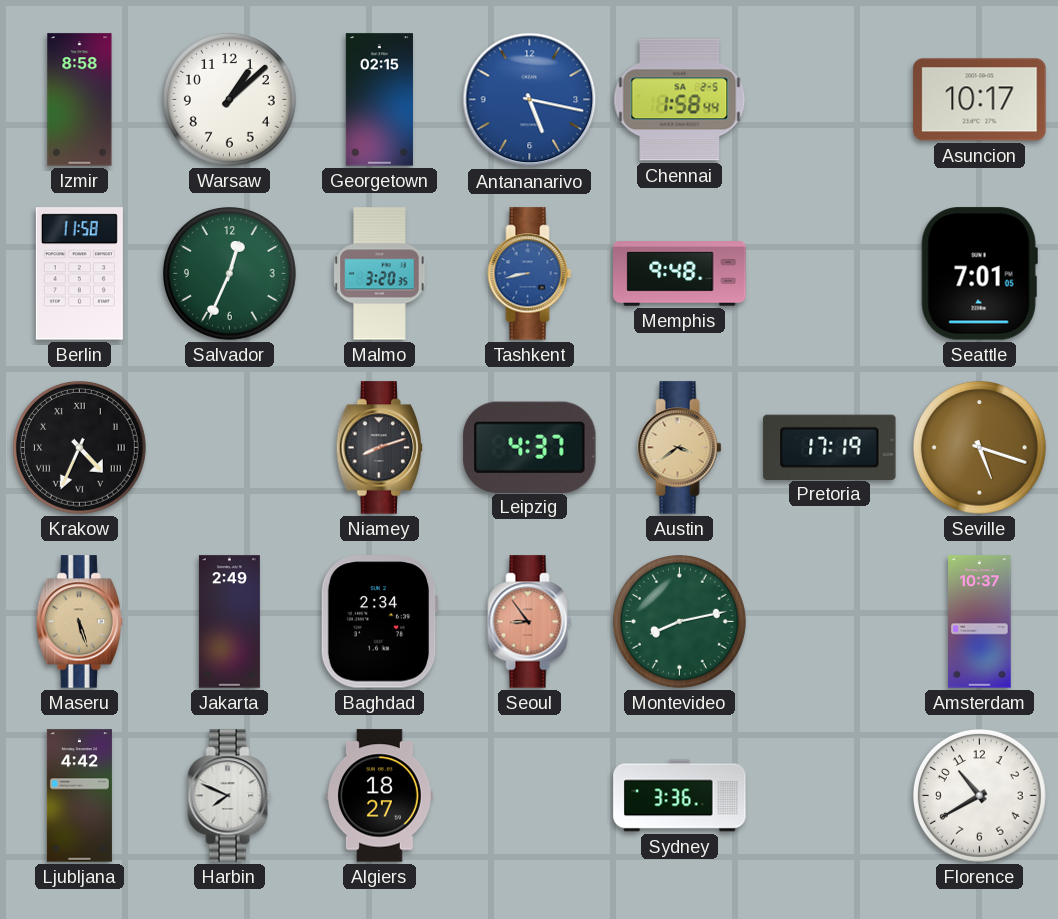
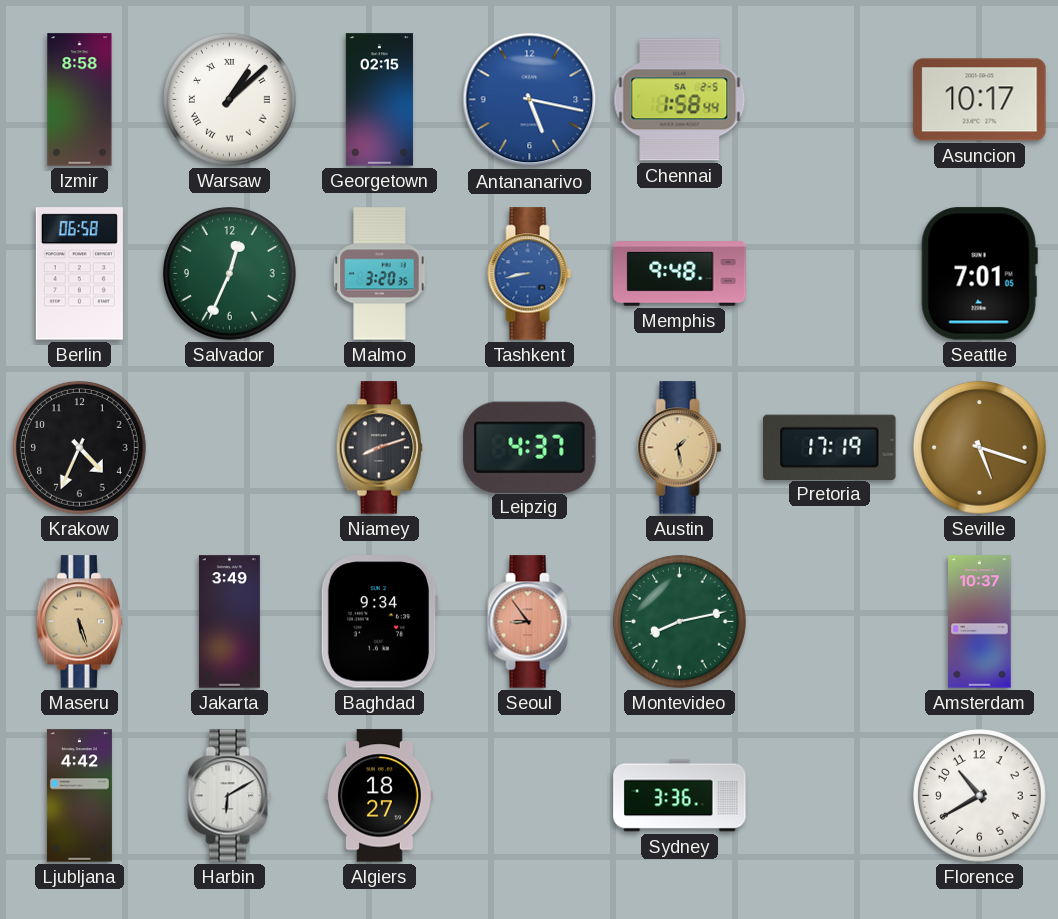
Warsaw numerals: Arabic -> Roman (230, 100)
Berlin: 11:58 -> 06:58 (79, 274)
Krakow numerals: Roman -> Arabic (80, 448)
Austin: 3:39 -> 1:28 (680, 448)
Jakarta: 2:49 -> 3:49 (229, 622)
Baghdad: 2:34 -> 9:34 (379, 622)
Harbin: 7:49 -> 6:10 (230, 796)
